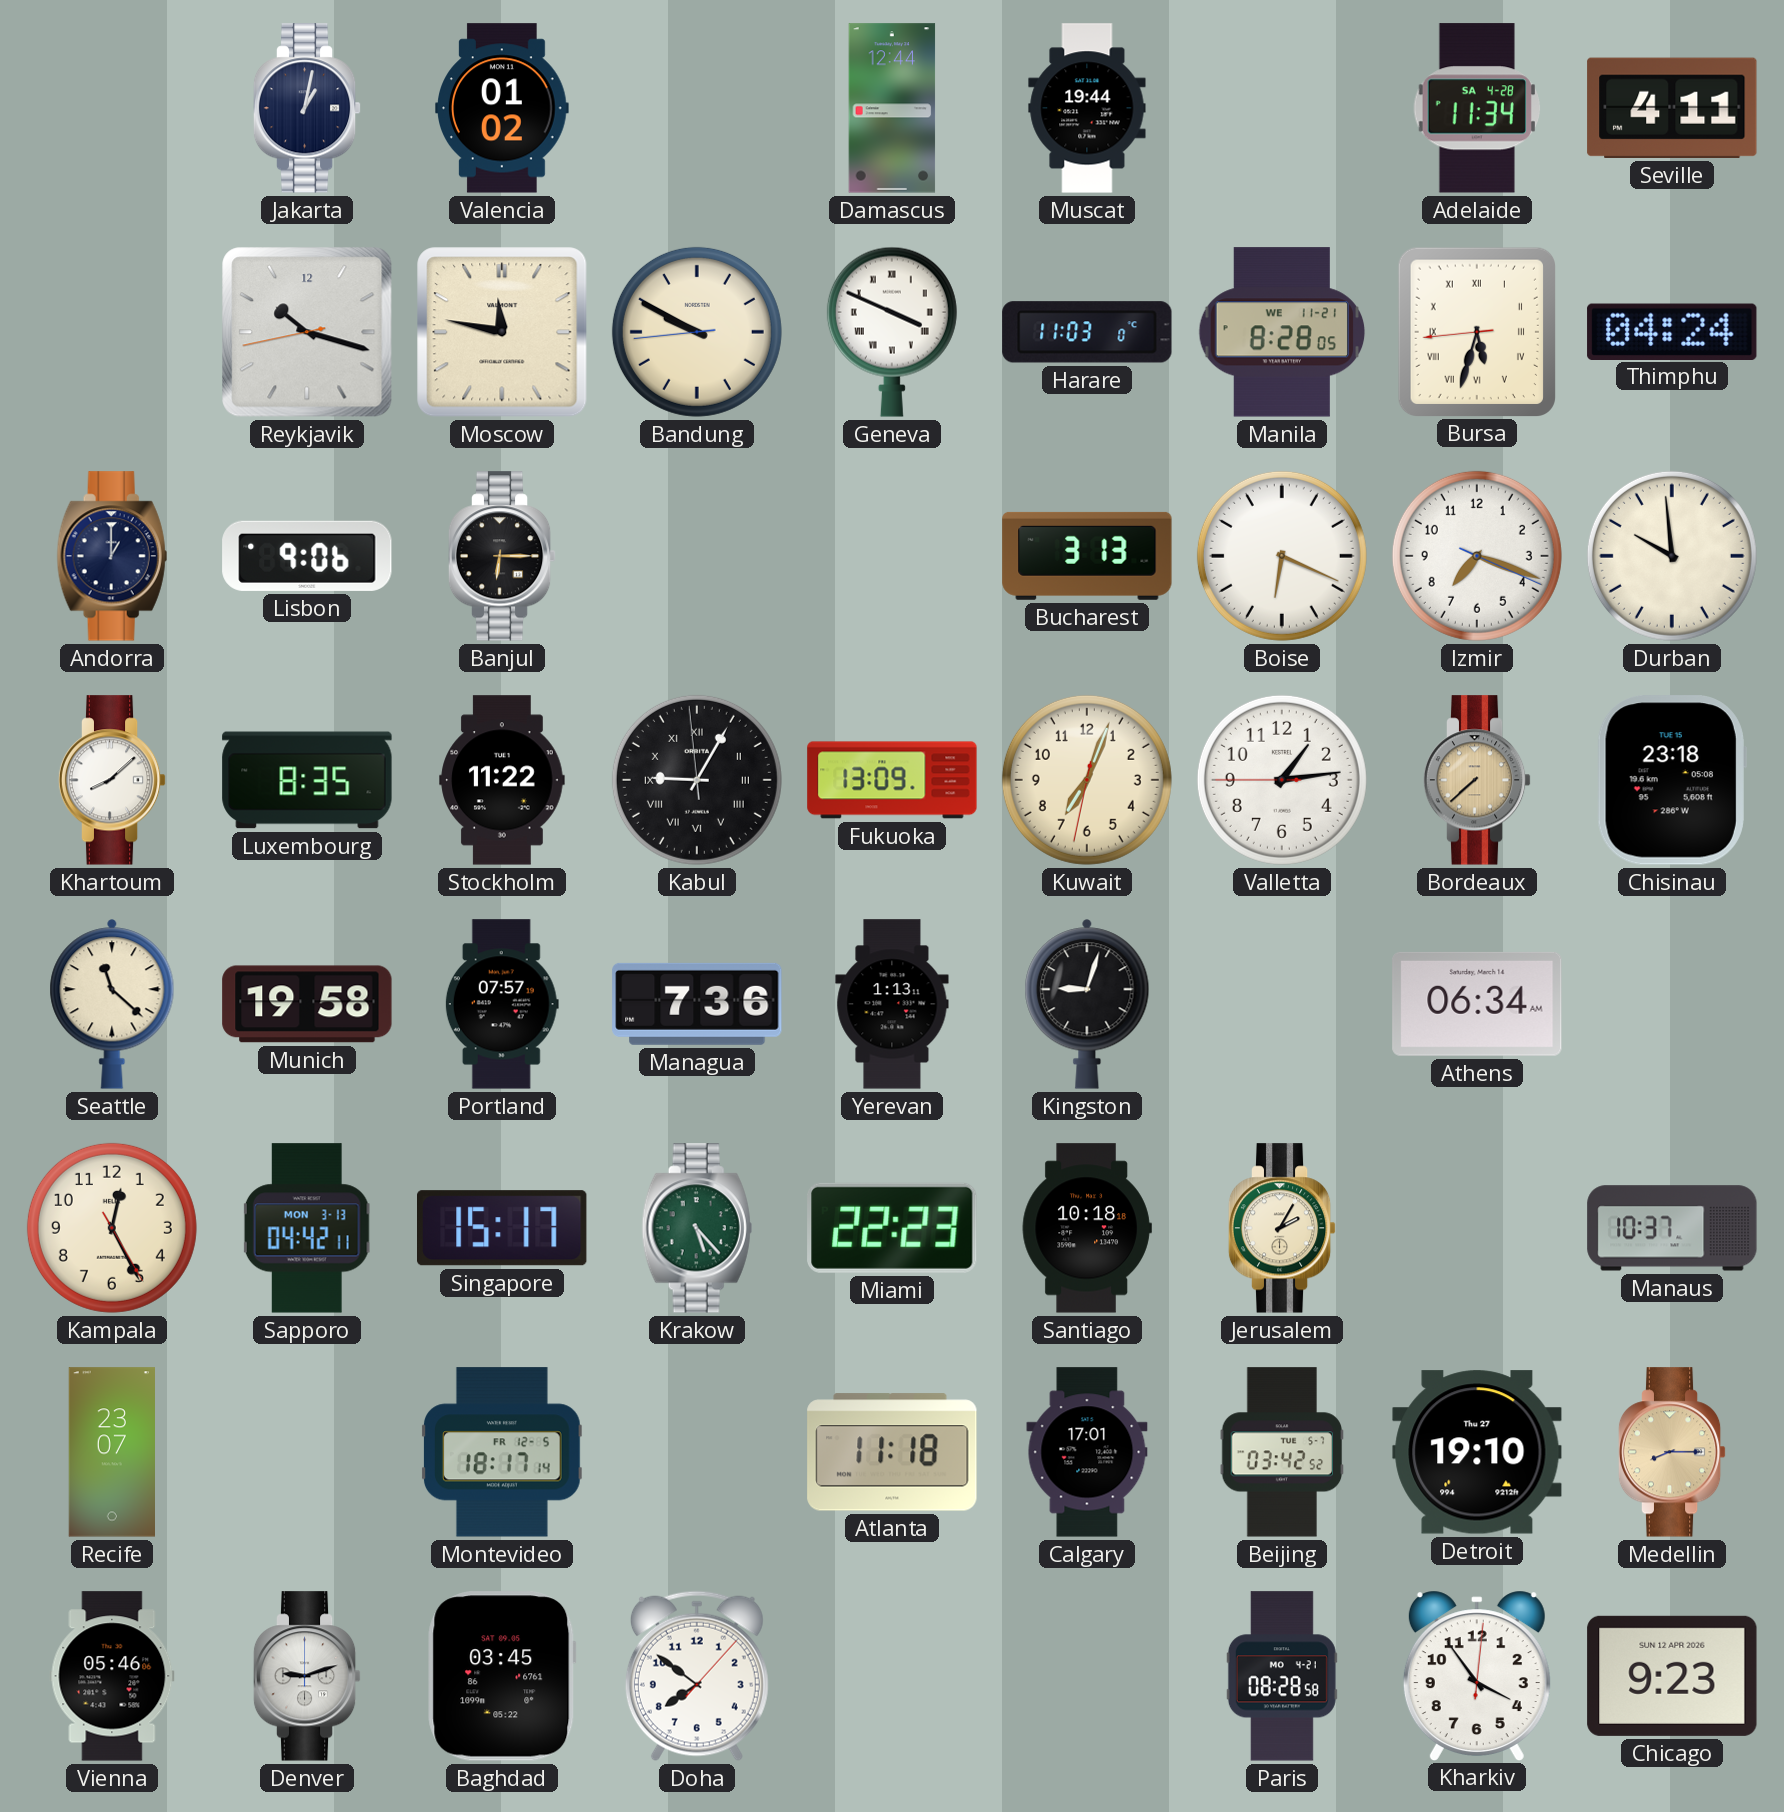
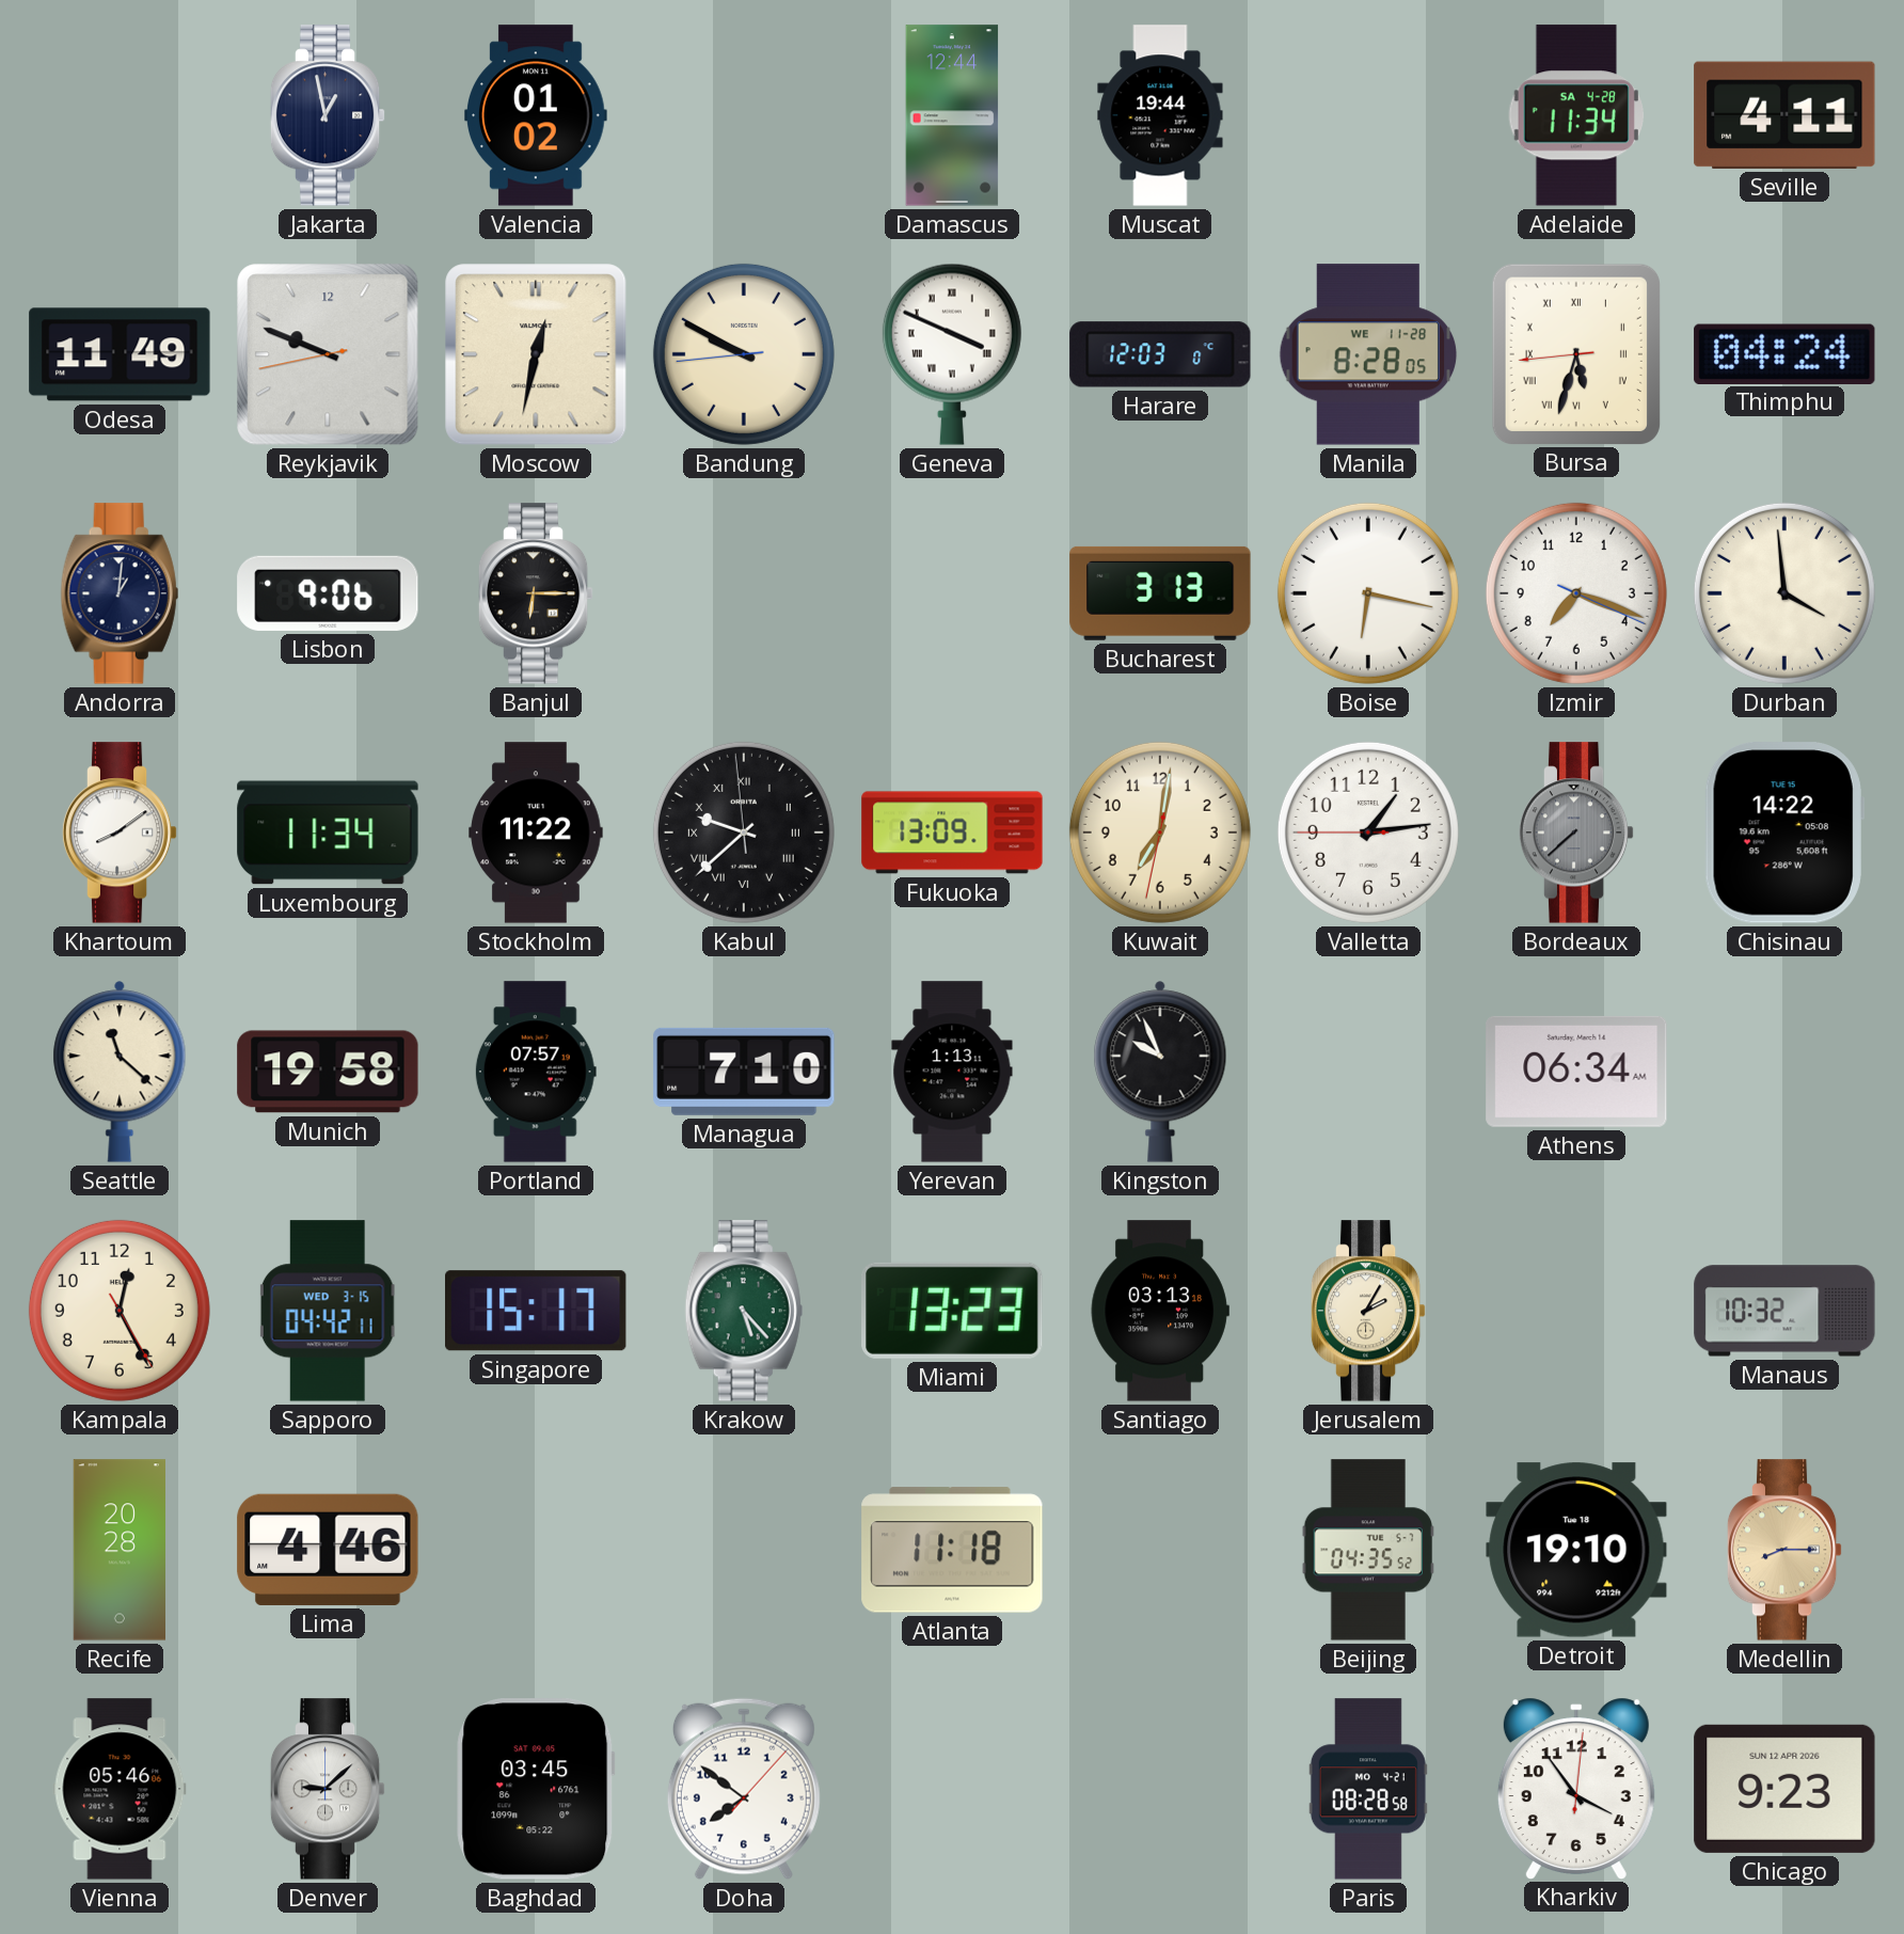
Jakarta: 1:02 -> 12:58 (328, 115)
Odesa: none -> 11:49 (120, 354)
Reykjavik: 10:17 -> 9:48 (328, 354)
Moscow: 11:47 -> 12:32 (536, 354)
Harare: 11:03 -> 12:03 (1160, 354)
Manila date: WE 11-21 -> WE 11-28 (1368, 354)
Andorra: 1:00 -> 1:01 (120, 593)
Boise: 6:19 -> 6:17 (1368, 593)
Durban: 9:59 -> 3:59 (1784, 593)
Khartoum: 8:08 -> 8:09 (120, 833)
Luxembourg: 8:35 -> 11:34 (328, 833)
Kabul: 9:04 -> 9:37 (744, 833)
Kuwait: 7:03 -> 7:01 (1160, 833)
Bordeaux dial: champagne -> grey (1576, 833)
Chisinau: 23:18 -> 14:22 (1784, 833)
Managua: 7:36 -> 7:10 (744, 1072)
Kingston: 9:03 -> 9:56 (1160, 1072)
Sapporo date: MON 3-13 -> WED 3-15 (328, 1311)
Miami: 22:23 -> 13:23 (952, 1311)
Santiago: 10:18 -> 03:13 (1160, 1311)
Manaus: 10:37 -> 10:32 (1784, 1311)
Recife: 23:07 -> 20:28 (118, 1550)
Lima: none -> 4:46 (328, 1550)
Montevideo: 18:17 -> none (502, 1452)
Calgary: 17:01 -> none (1087, 1452)
Beijing: 03:42 -> 04:35 (1368, 1550)
Detroit date: Thu 27 -> Tue 18 (1576, 1550)
Denver: 9:12 -> 9:08 (328, 1789)
